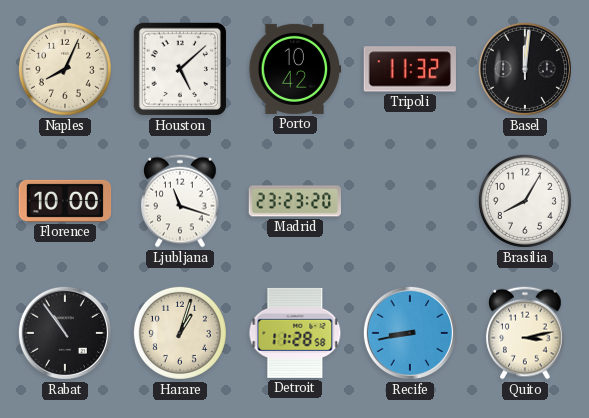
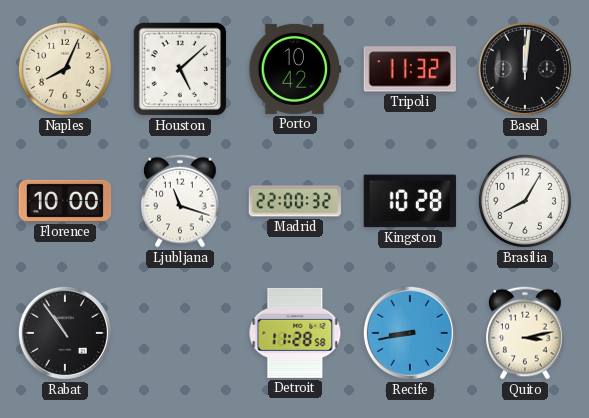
Madrid: 23:23 -> 22:00 (295, 201)
Kingston: none -> 10:28 (410, 201)
Harare: 1:03 -> none (180, 333)
